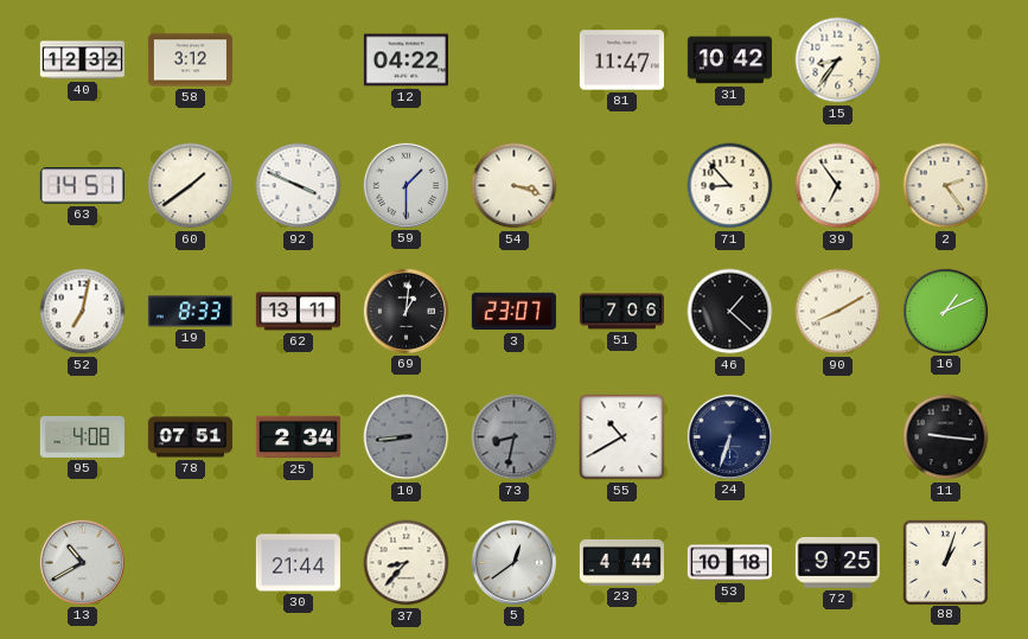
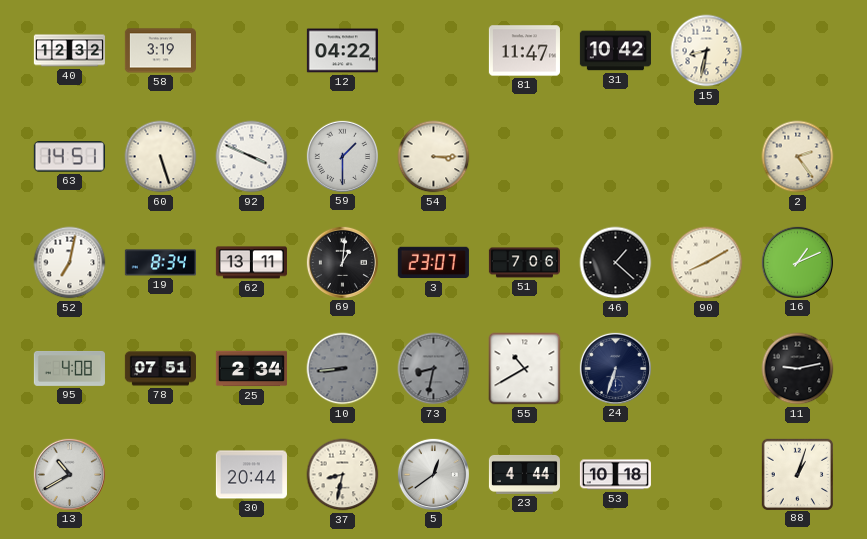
58: 3:12 -> 3:19 (160, 51)
15: 8:36 -> 8:32 (707, 51)
60: 1:39 -> 5:27 (161, 157)
54: 3:18 -> 3:15 (434, 157)
71: 8:53 -> none (730, 186)
39: 6:54 -> none (838, 186)
19: 8:33 -> 8:34 (160, 263)
11: 9:16 -> 9:13 (798, 369)
30: 21:44 -> 20:44 (251, 475)
37: 8:37 -> 8:32 (343, 475)
72: 9:25 -> none (837, 563)
